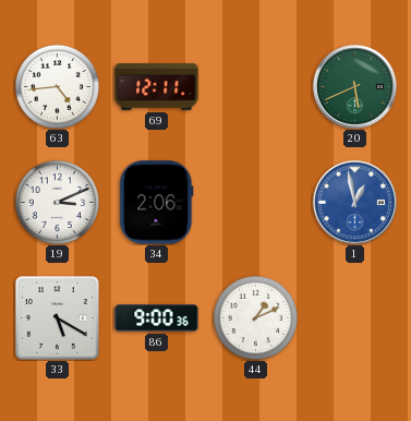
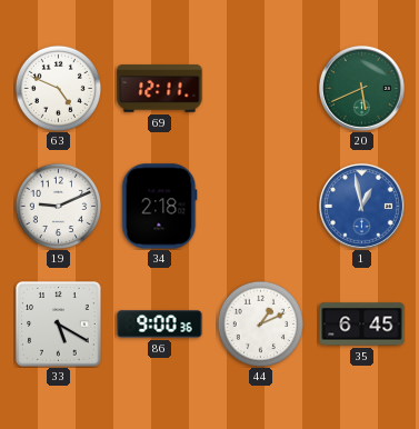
63: 4:44 -> 4:49 (58, 88)
19: 3:11 -> 9:11 (58, 206)
34: 2:06 -> 2:18 (160, 207)
35: none -> 6:45 (362, 325)
